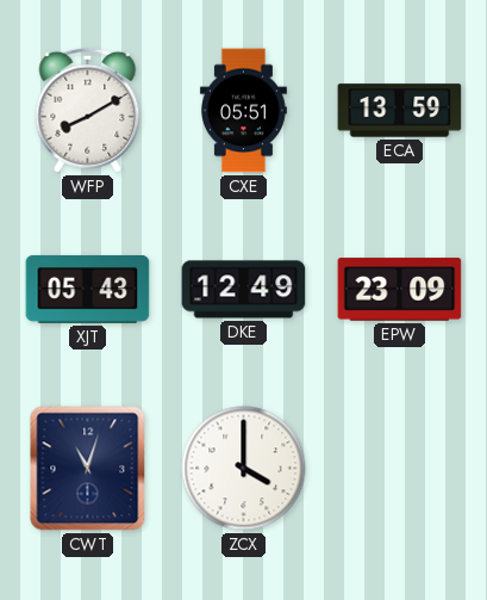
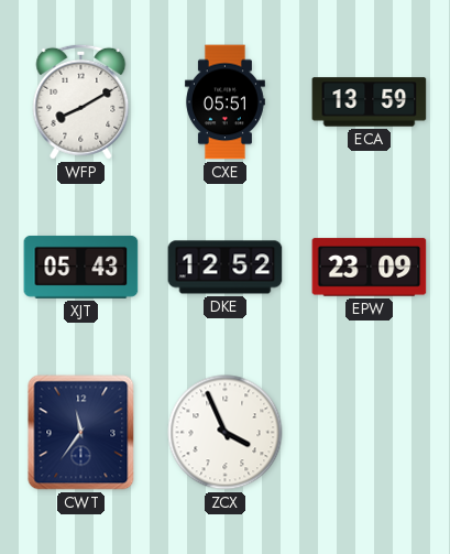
DKE: 12:49 -> 12:52 (226, 268)
CWT: 11:03 -> 11:36 (81, 433)
ZCX: 4:00 -> 3:56 (226, 433)
